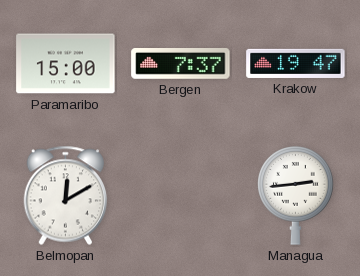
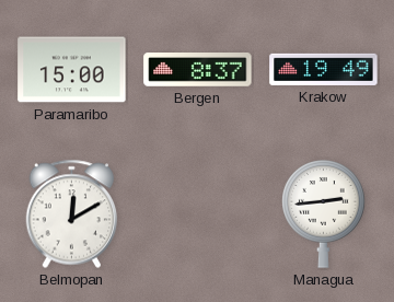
Bergen: 7:37 -> 8:37 (198, 70)
Krakow: 19:47 -> 19:49 (324, 69)
